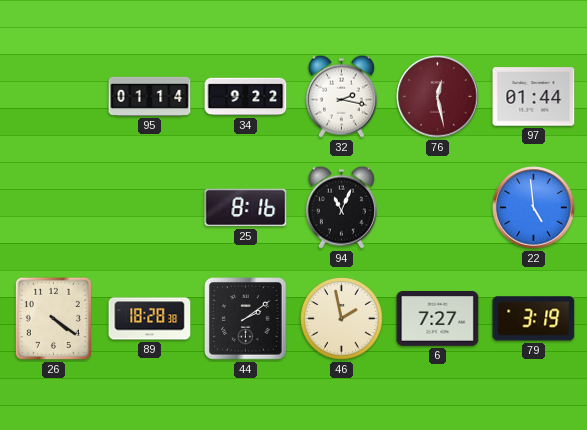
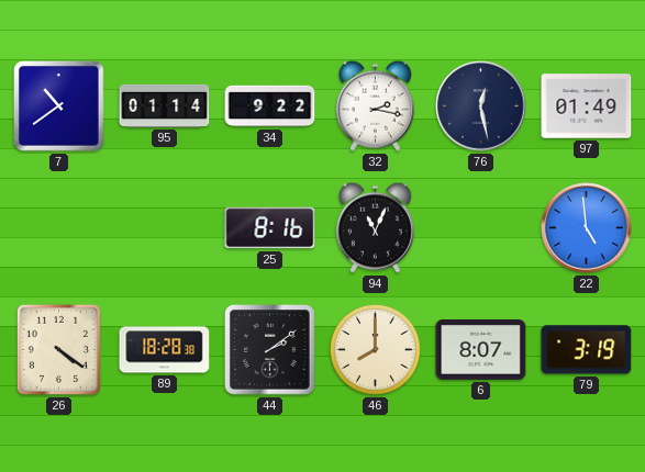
7: none -> 10:39 (59, 106)
76 dial: burgundy -> navy (481, 106)
97: 01:44 -> 01:49 (587, 106)
46: 1:58 -> 8:00 (376, 350)
6: 7:27 -> 8:07 (481, 350)
